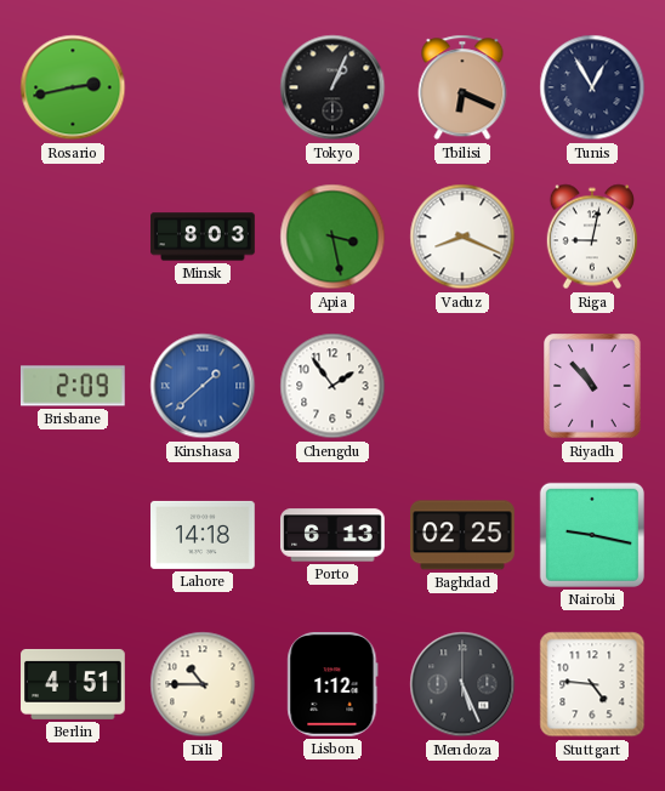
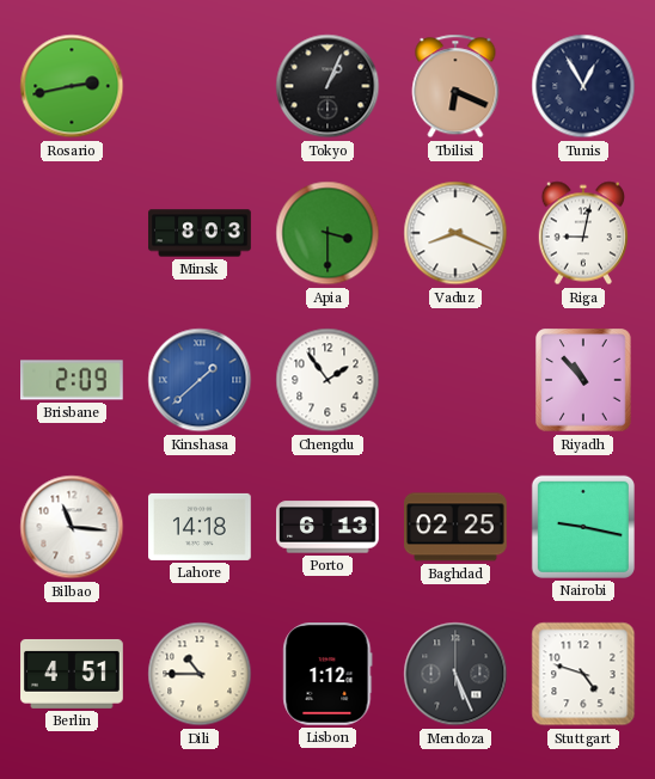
Apia: 3:28 -> 3:30 (327, 233)
Bilbao: none -> 11:16 (72, 527)
Stuttgart: 4:46 -> 4:48 (583, 674)
